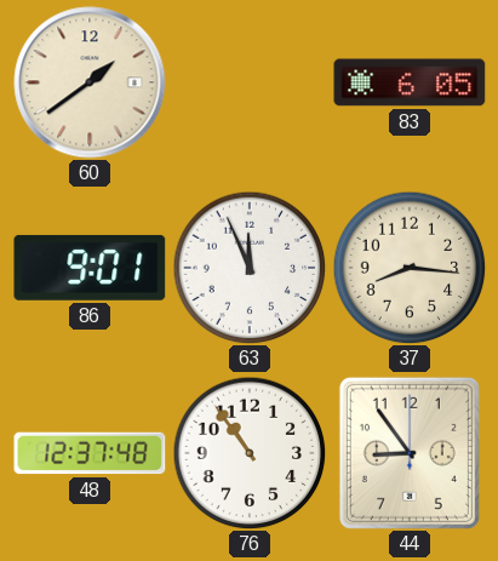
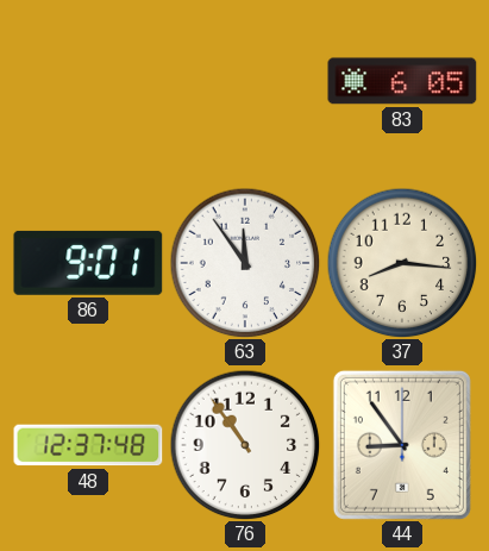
60: 1:39 -> none (90, 82)
63: 11:56 -> 11:54 (245, 263)
